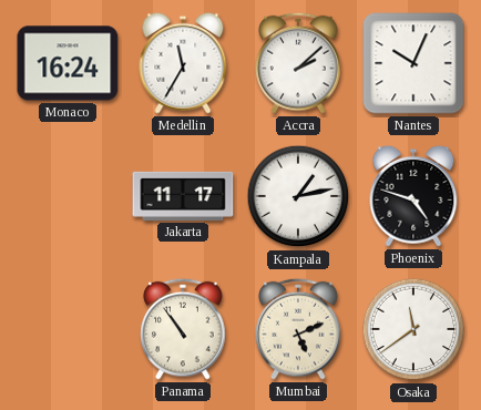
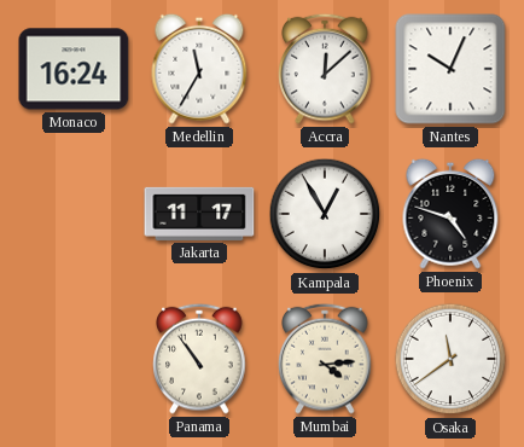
Accra: 2:08 -> 12:08 (325, 69)
Kampala: 1:13 -> 12:55 (325, 214)
Mumbai: 5:11 -> 4:14 (325, 359)
